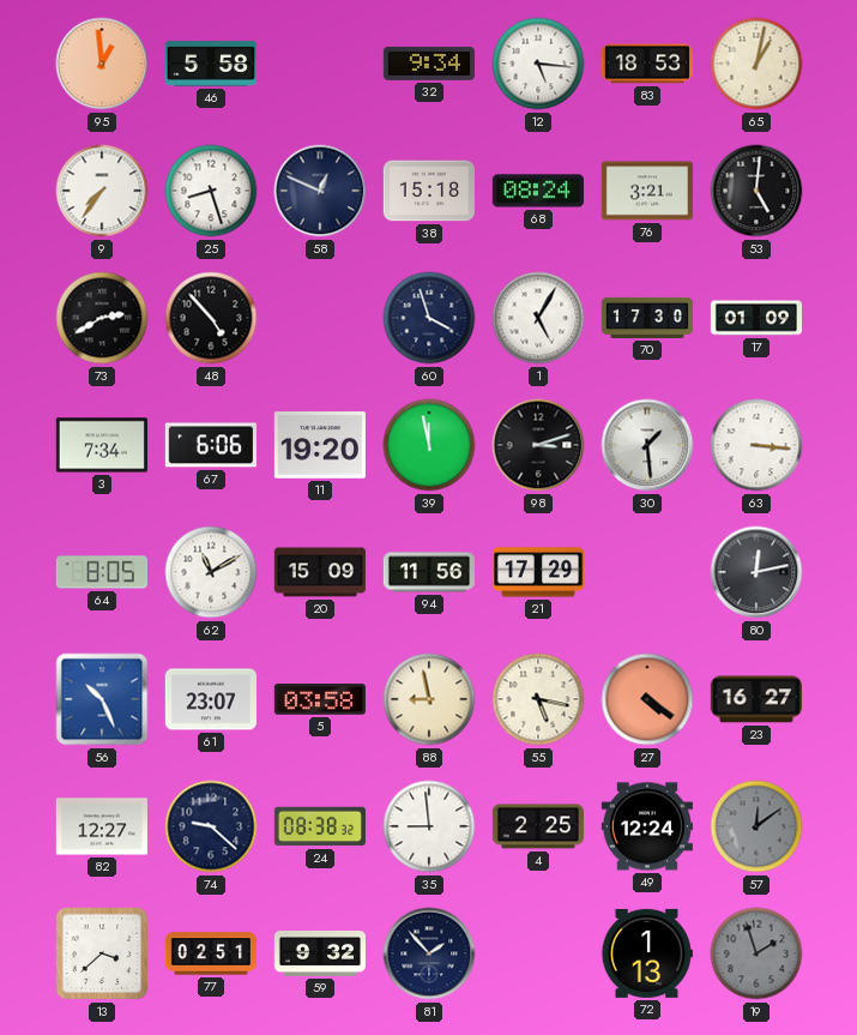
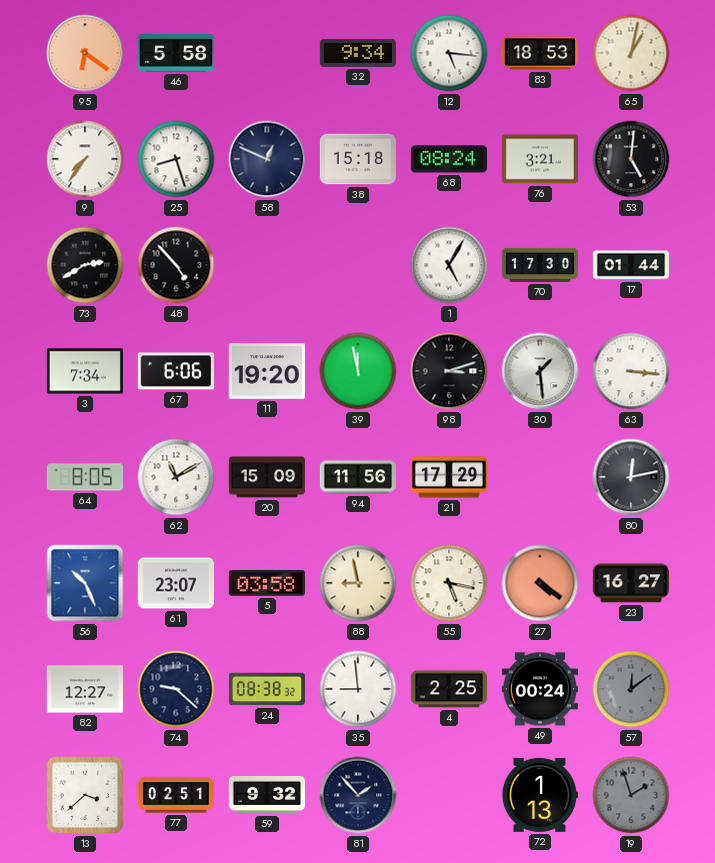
95: 12:59 -> 6:21 (85, 53)
60: 3:57 -> none (429, 318)
17: 01:09 -> 01:44 (630, 265)
49: 12:24 -> 00:24 (540, 689)
